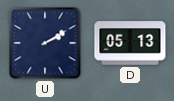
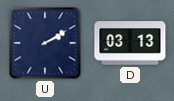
D: 05:13 -> 03:13 (130, 43)
